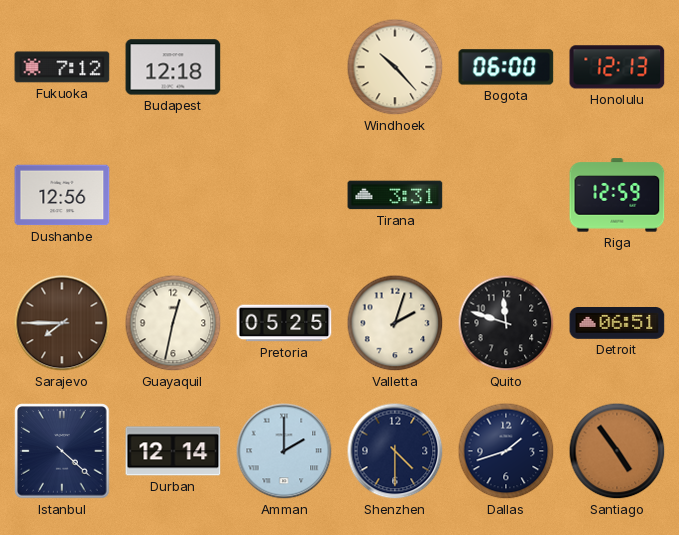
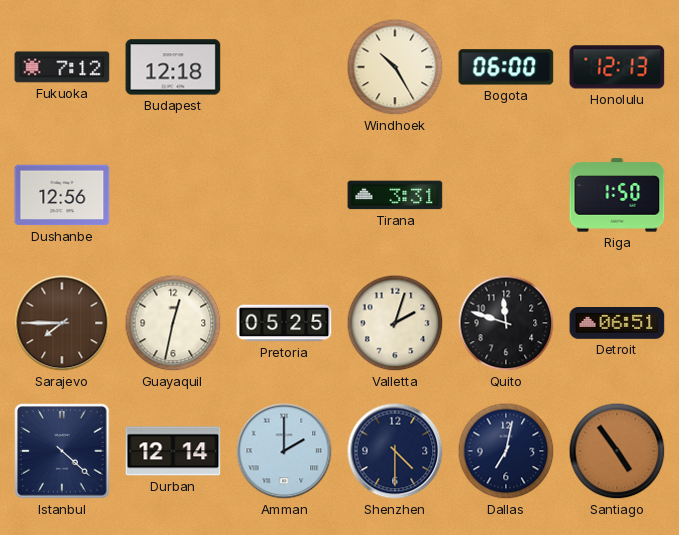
Windhoek: 10:23 -> 10:25 (395, 67)
Riga: 12:59 -> 1:50 (617, 195)
Dallas: 1:42 -> 7:02 (506, 451)
